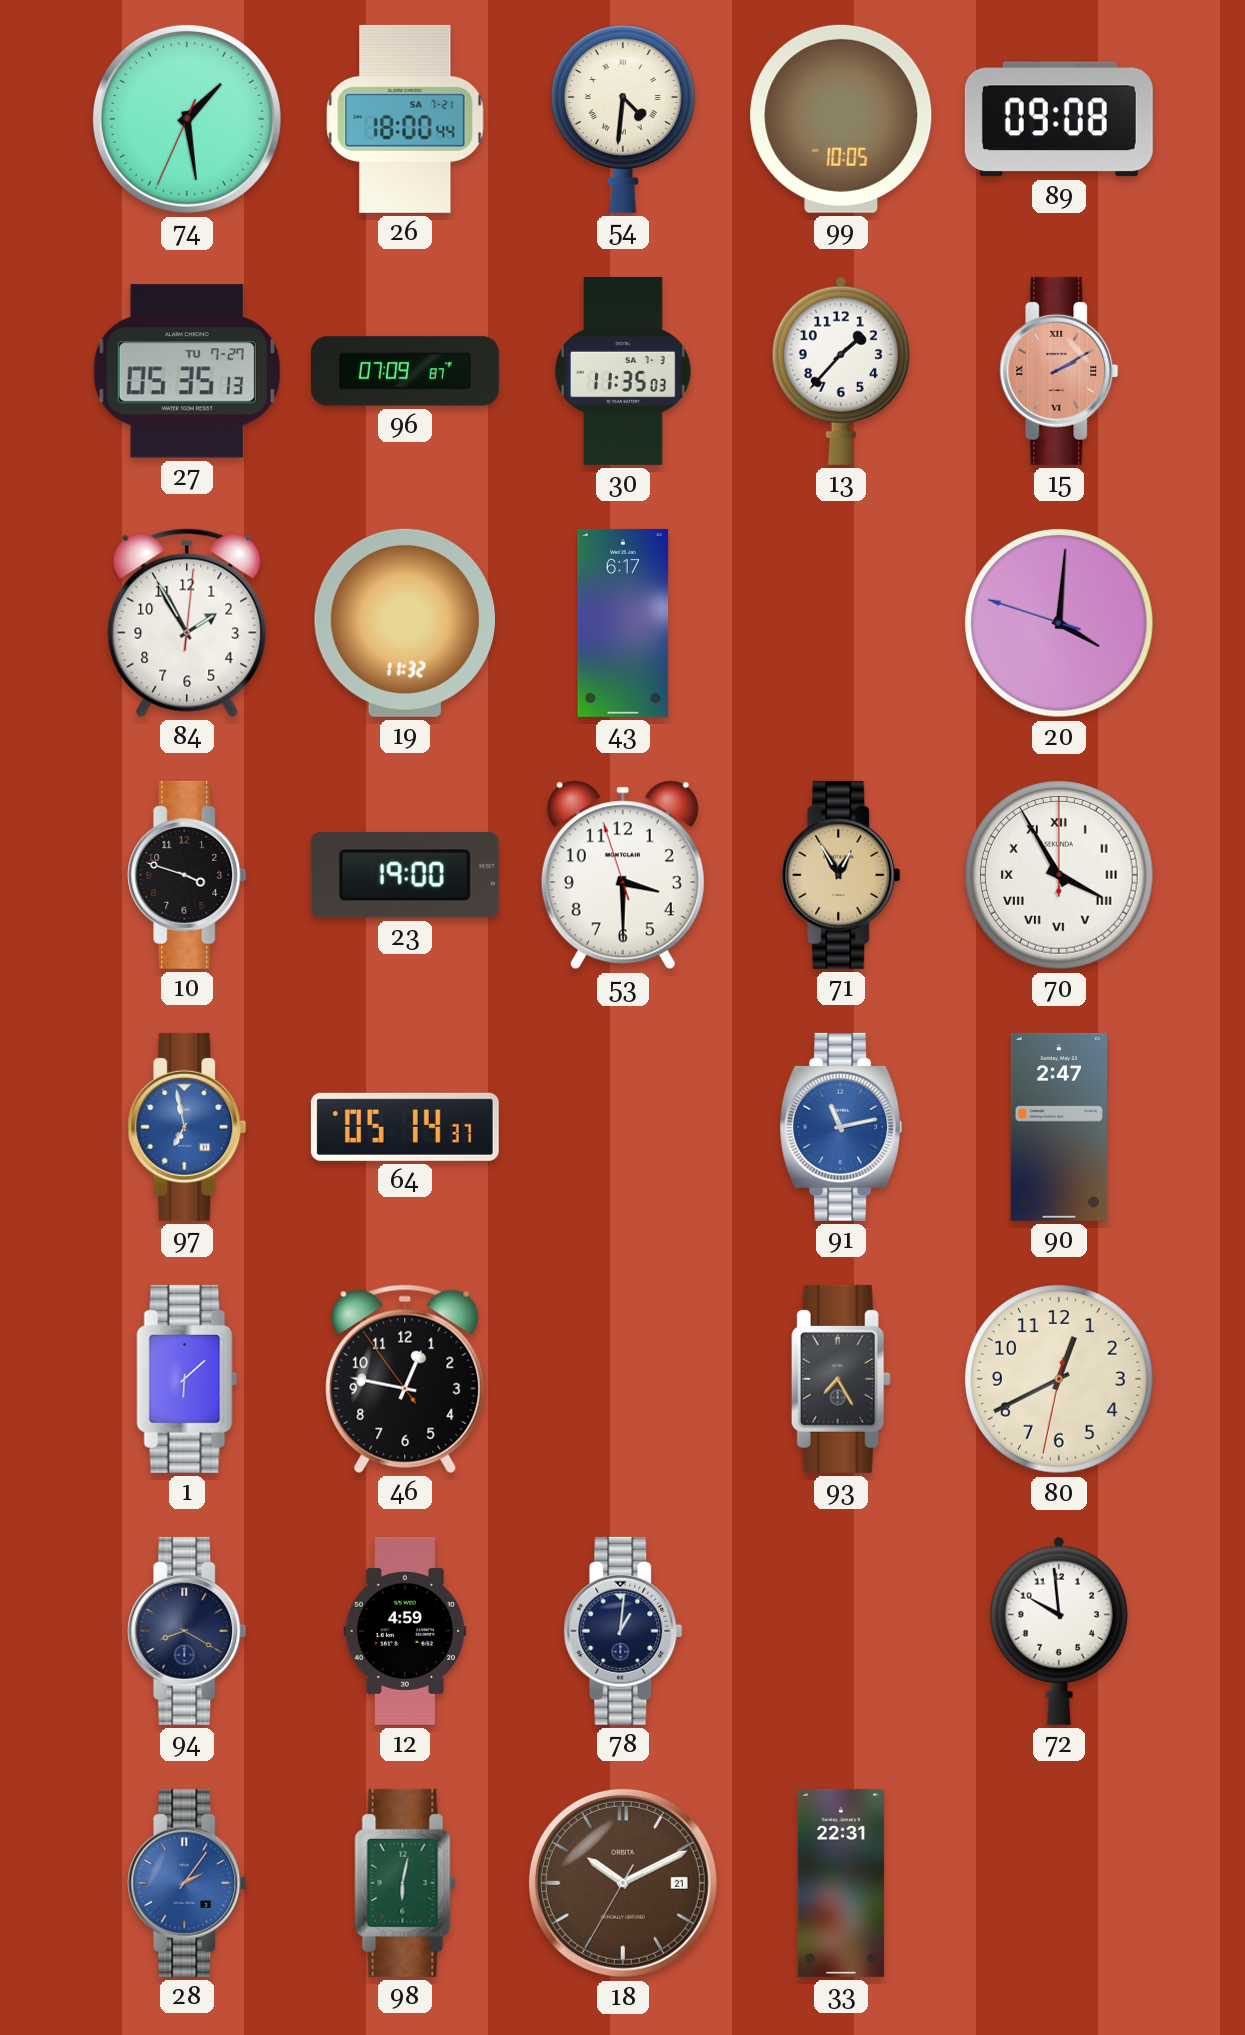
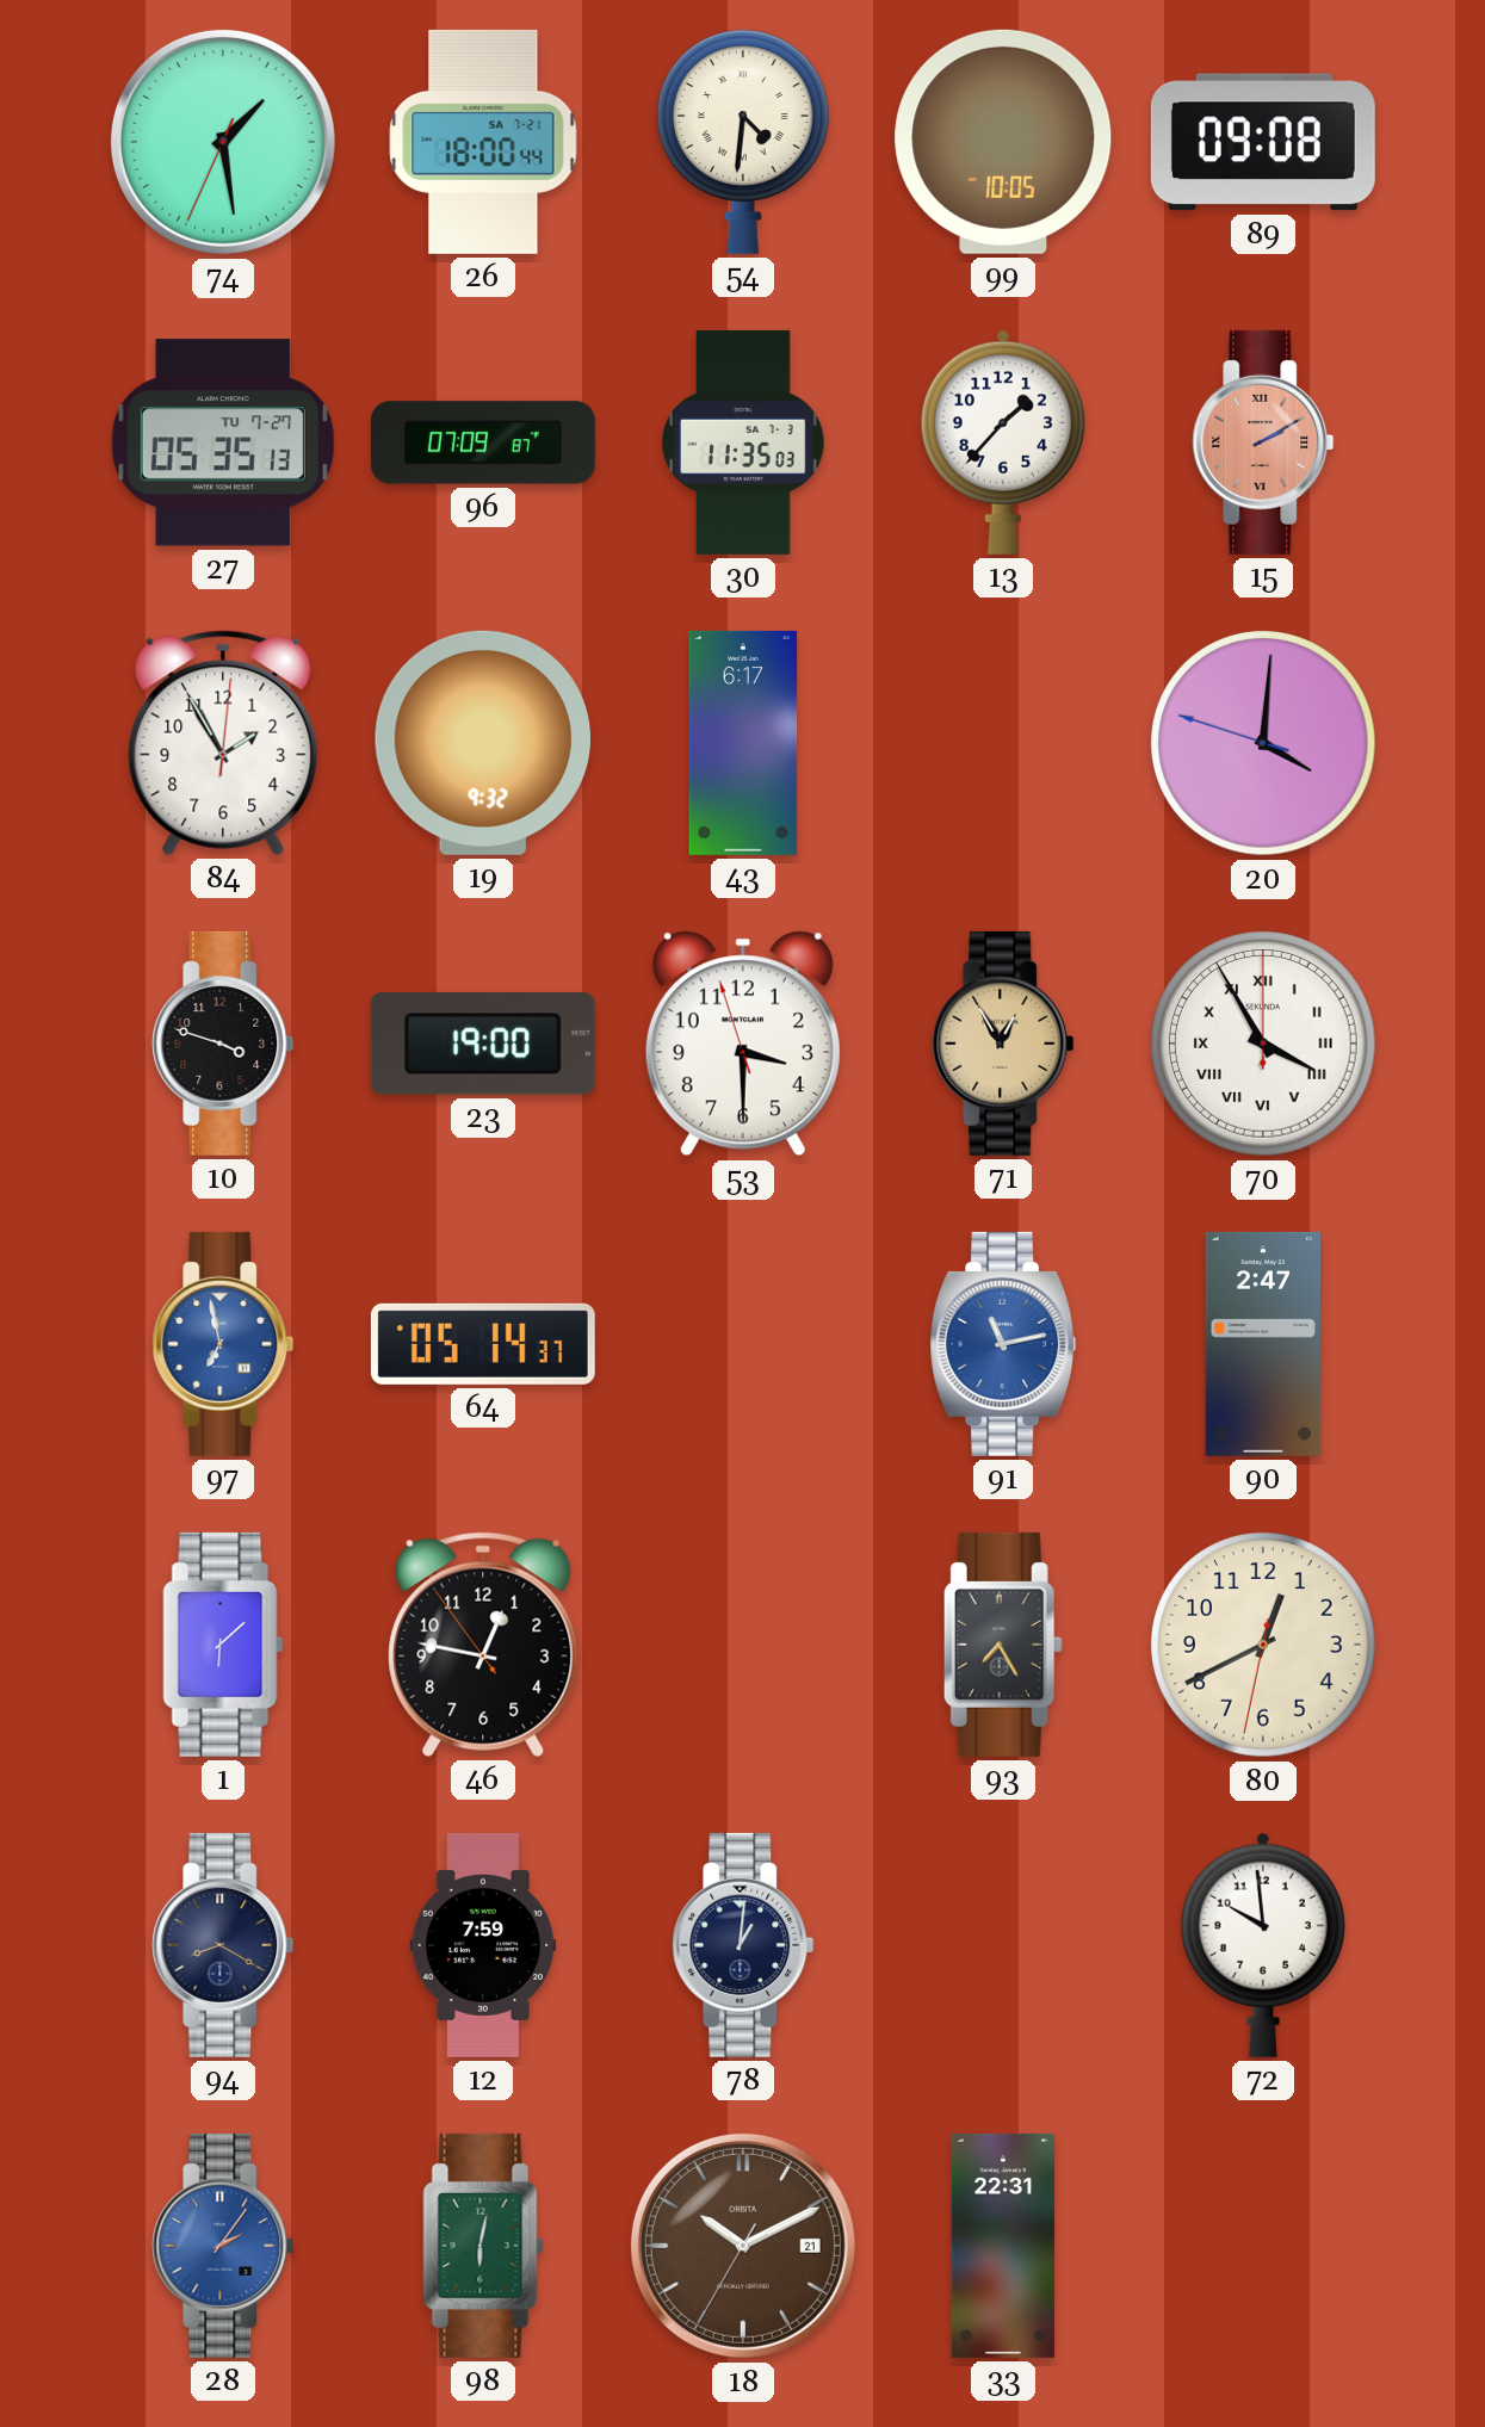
19: 11:32 -> 9:32 (482, 743)
12: 4:59 -> 7:59 (483, 1945)
